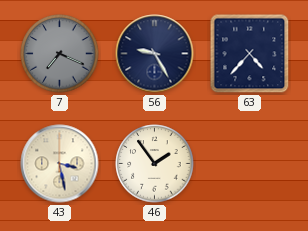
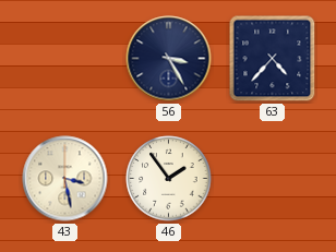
7: 7:19 -> none (60, 54)
56: 9:25 -> 3:25 (169, 59)
